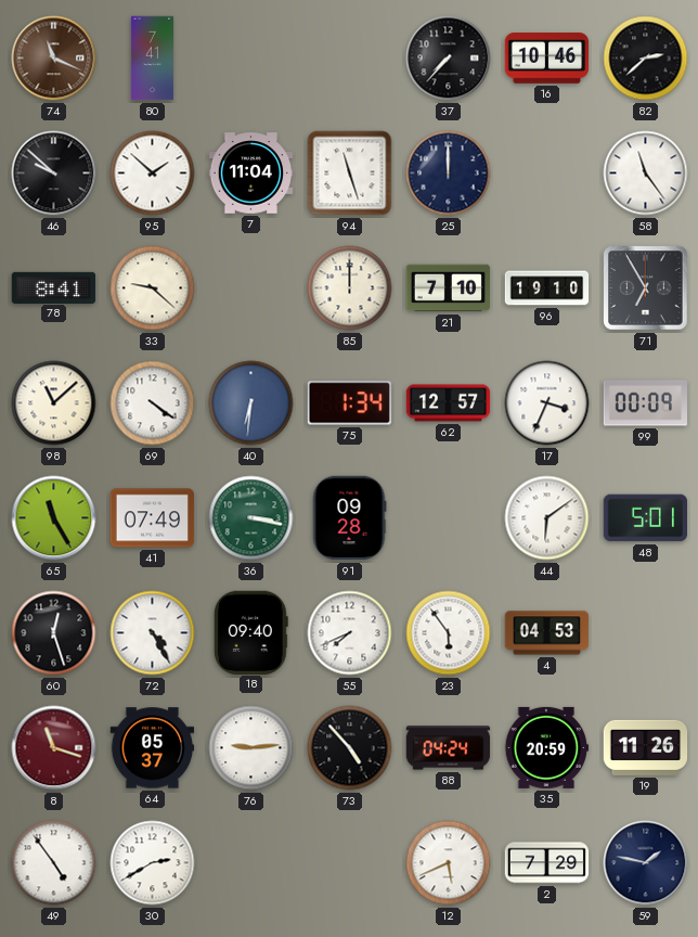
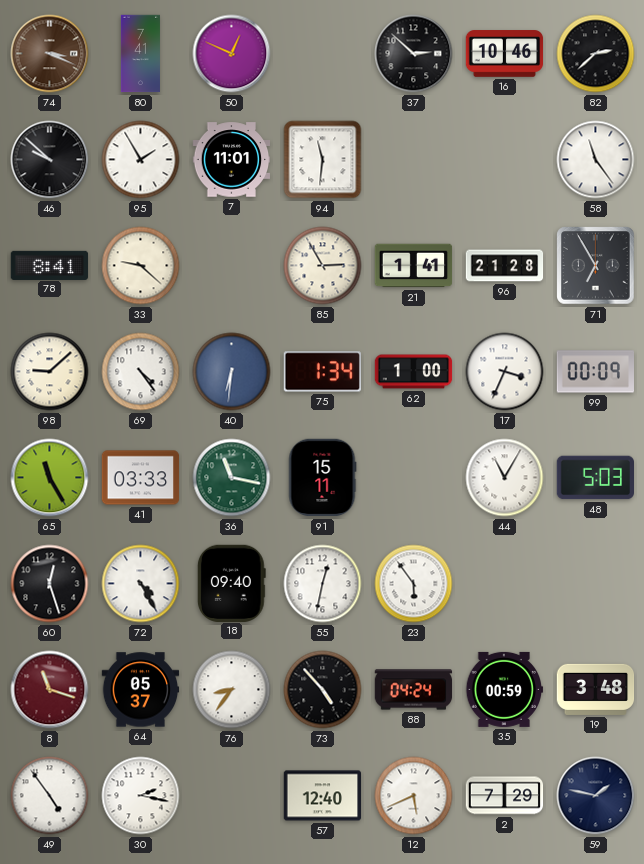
74: 11:19 -> 3:19 (50, 54)
50: none -> 12:49 (232, 54)
37: 7:37 -> 2:52 (414, 54)
95: 1:52 -> 1:55 (141, 160)
7: 11:04 -> 11:01 (232, 160)
94: 11:27 -> 11:31 (323, 160)
25: 12:00 -> none (449, 174)
85: 12:00 -> 2:55 (323, 266)
21: 7:10 -> 1:41 (414, 266)
96: 19:10 -> 21:28 (505, 266)
98: 11:08 -> 9:08 (50, 372)
69: 4:21 -> 4:24 (141, 372)
62: 12:57 -> 1:00 (414, 372)
41: 07:49 -> 03:33 (141, 478)
36: 3:17 -> 11:17 (232, 478)
91: 09:28 -> 15:11 (322, 478)
44: 6:09 -> 11:05 (505, 478)
48: 5:01 -> 5:03 (596, 478)
55: 7:41 -> 12:32 (323, 584)
4: 04:53 -> none (547, 633)
76: 9:14 -> 8:36 (232, 690)
35: 20:59 -> 00:59 (505, 689)
19: 11:26 -> 3:48 (596, 689)
30: 2:40 -> 2:17 (141, 796)
57: none -> 12:40 (323, 796)
